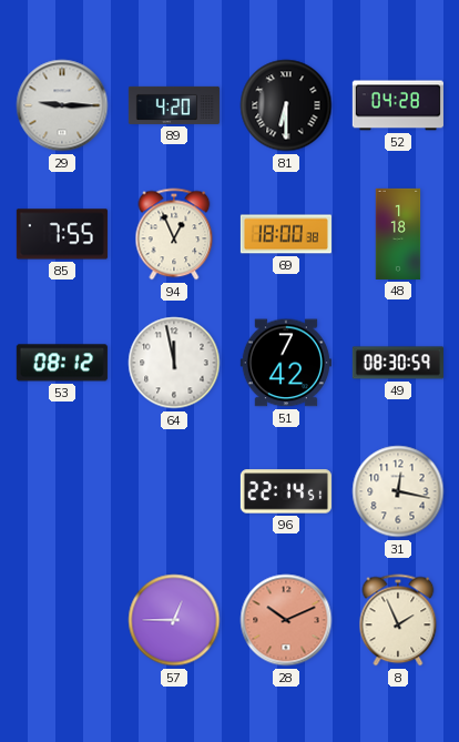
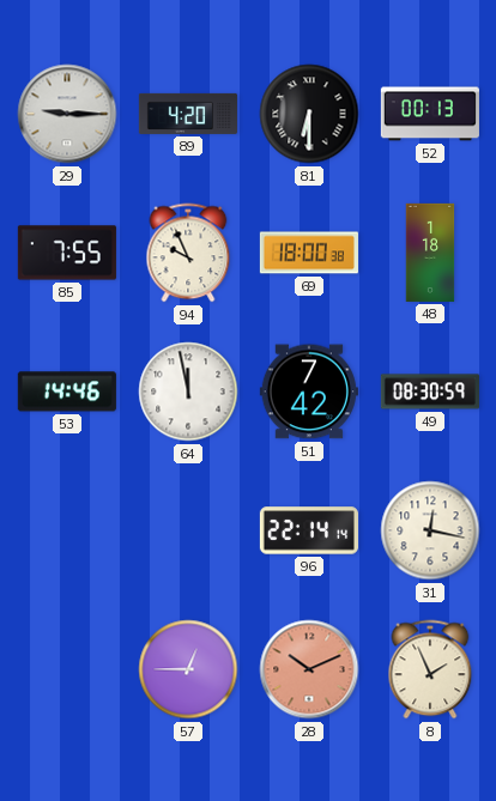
52: 04:28 -> 00:13 (430, 114)
94: 12:56 -> 9:56 (188, 253)
53: 08:12 -> 14:46 (67, 392)
96: 22:14:51 -> 22:14:14 (309, 530)
